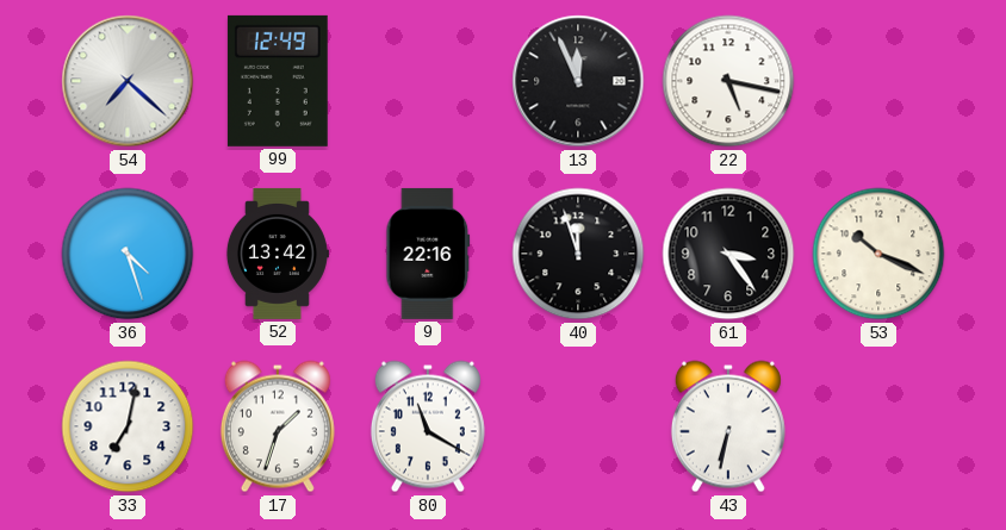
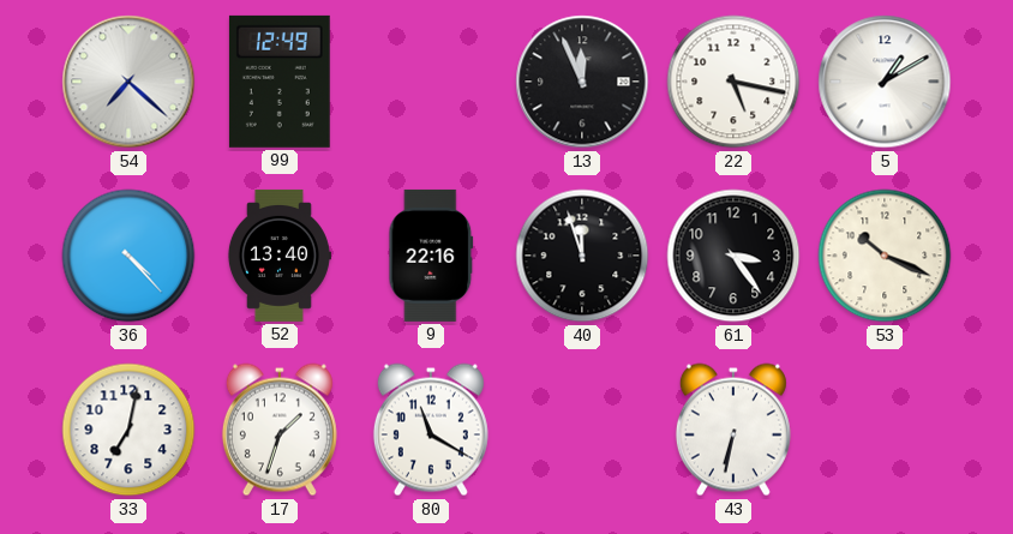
5: none -> 1:10 (885, 82)
36: 4:27 -> 4:23 (128, 256)
52: 13:42 -> 13:40 (278, 256)
